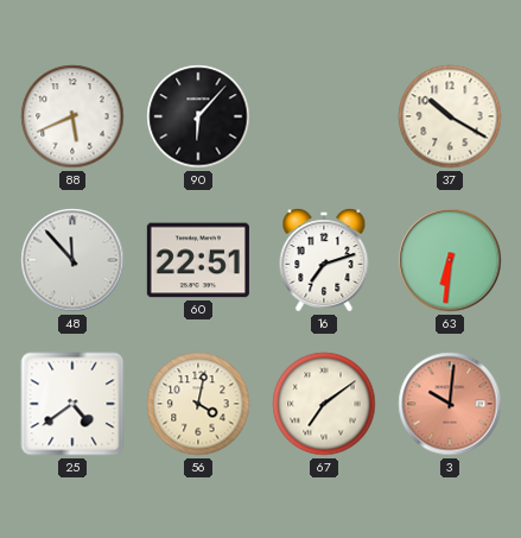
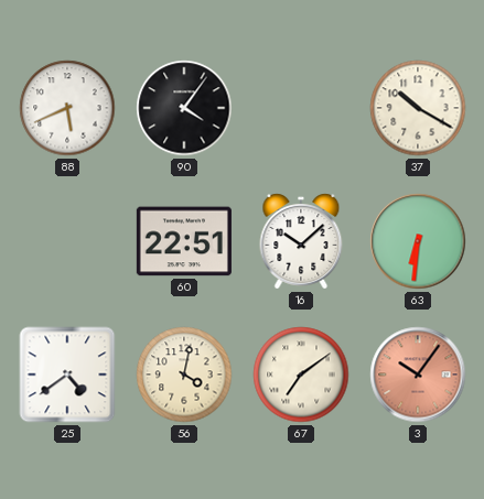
90: 6:07 -> 4:06 (184, 108)
48: 11:53 -> none (72, 260)
16: 7:12 -> 10:08 (301, 241)
3: 10:01 -> 10:06 (418, 375)
